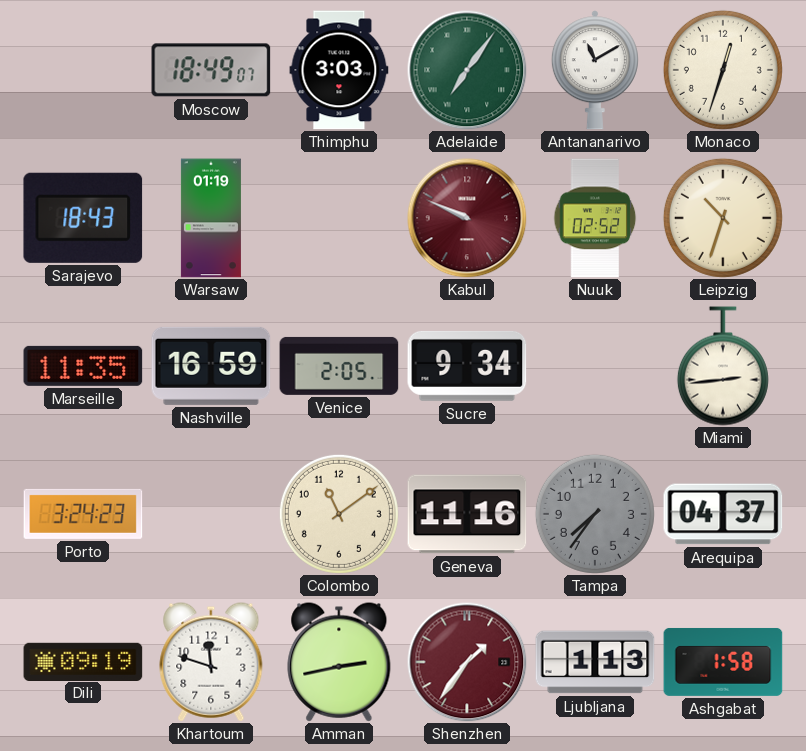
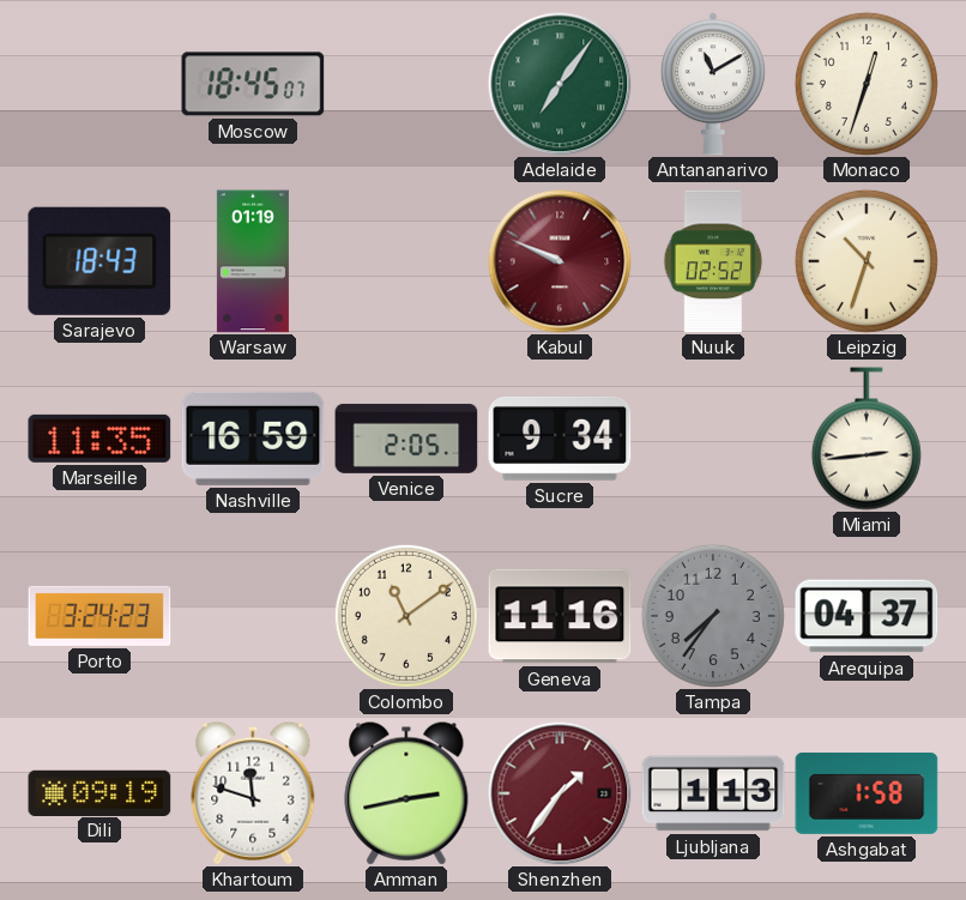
Moscow: 18:49 -> 18:45 (253, 84)
Thimphu: 3:03 -> none (339, 70)
